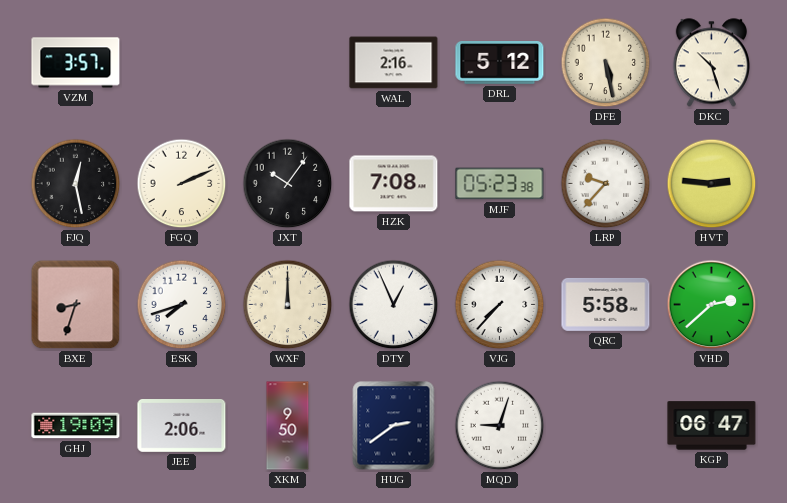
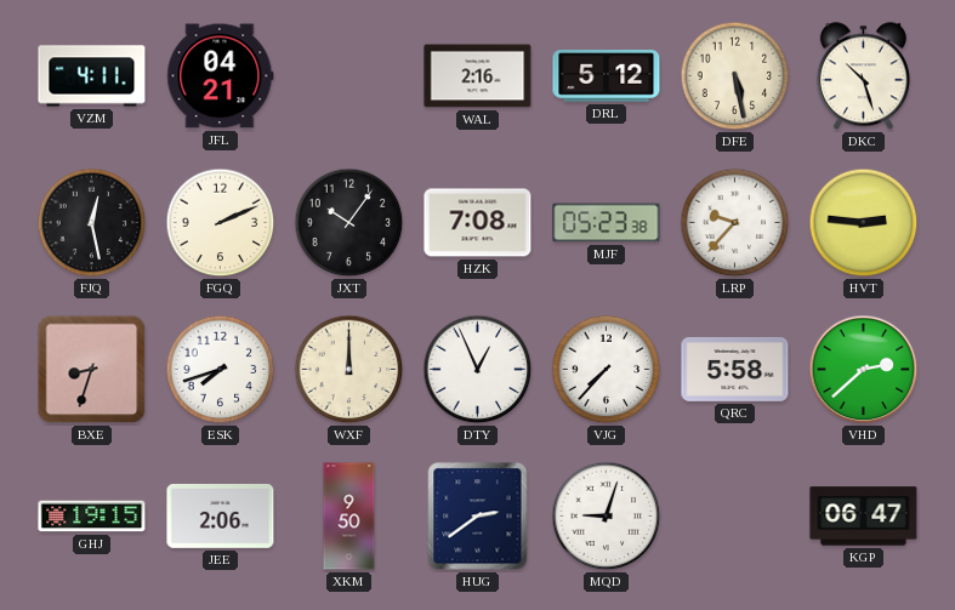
VZM: 3:57 -> 4:11 (92, 76)
JFL: none -> 04:21 (221, 76)
GHJ: 19:09 -> 19:15 (92, 517)
